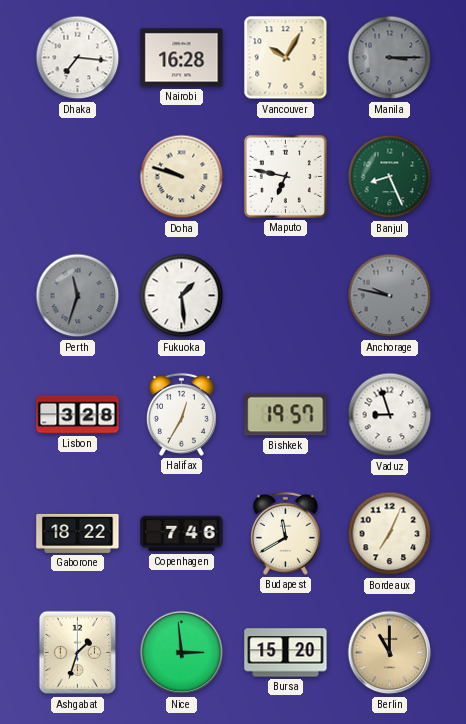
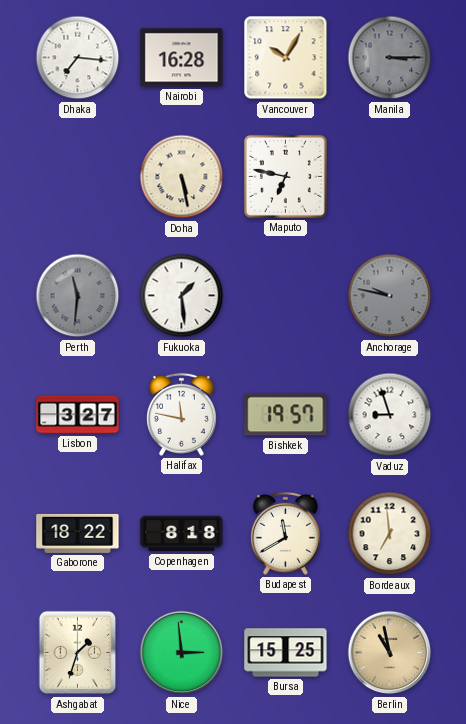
Doha: 9:48 -> 5:28 (182, 177)
Banjul: 8:26 -> none (390, 177)
Perth: 11:33 -> 11:31 (78, 296)
Lisbon: 3:28 -> 3:27 (78, 415)
Halifax: 12:35 -> 11:47 (181, 414)
Copenhagen: 7:46 -> 8:18 (182, 534)
Bordeaux: 7:04 -> 6:59 (390, 534)
Bursa: 15:20 -> 15:25 (286, 653)
Berlin: 11:00 -> 10:58 (390, 653)
